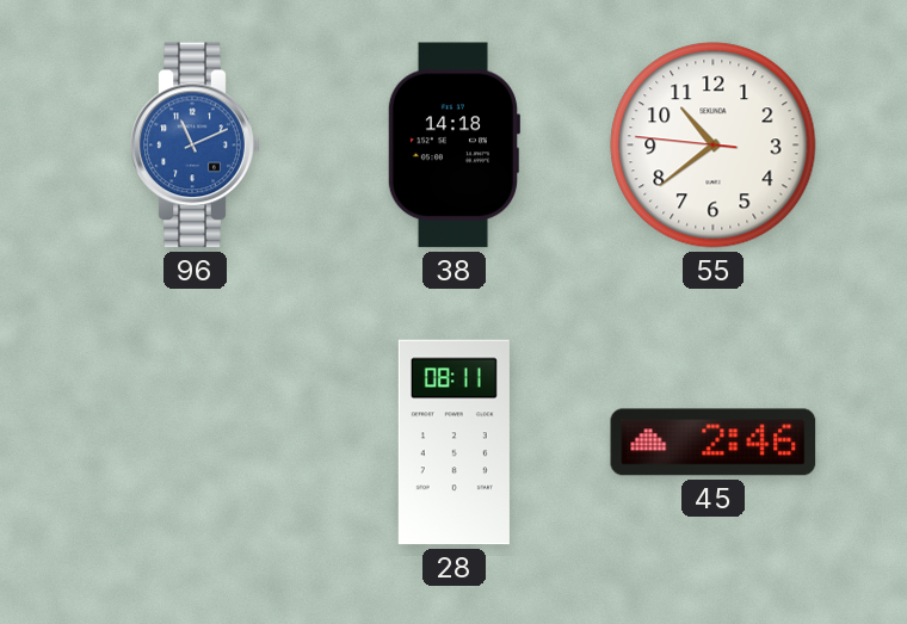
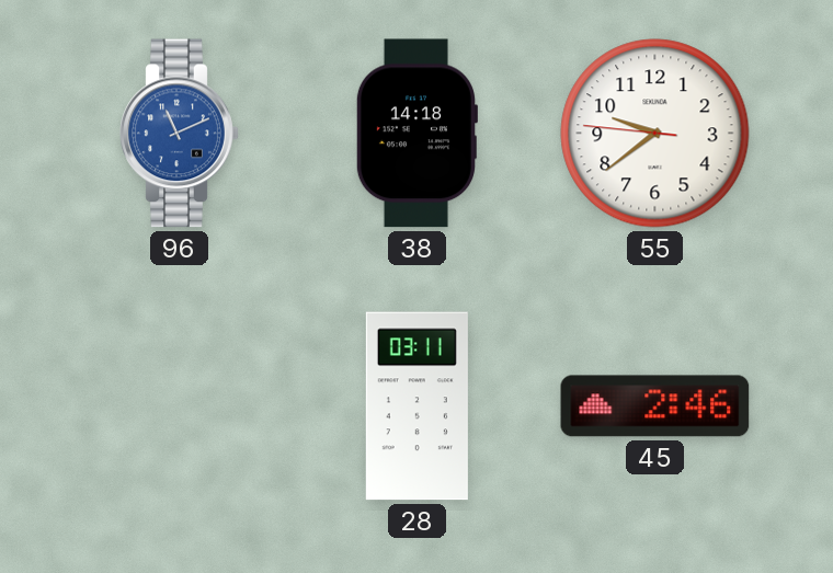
55: 10:38 -> 9:38 (655, 134)
28: 08:11 -> 03:11 (416, 406)
